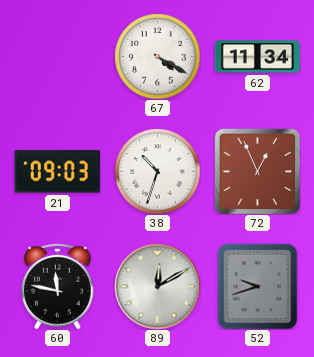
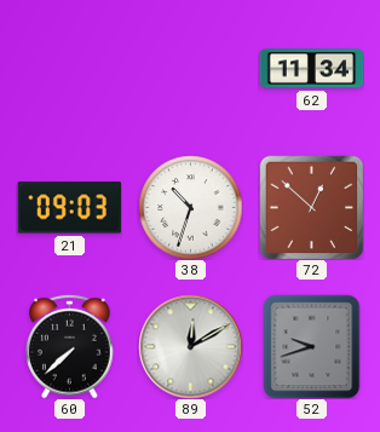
67: 4:20 -> none (157, 56)
72: 12:56 -> 12:52 (311, 207)
60: 11:47 -> 7:38 (70, 346)
